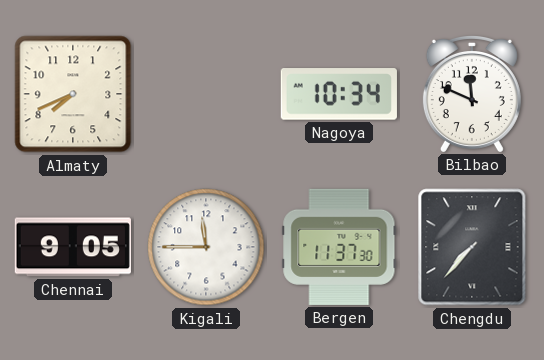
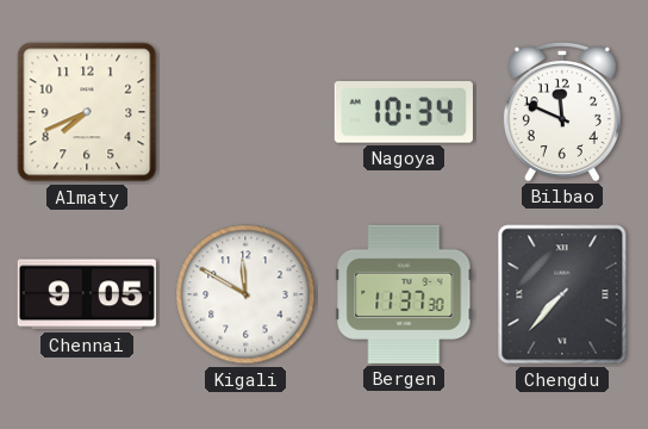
Kigali: 11:45 -> 11:50 (245, 294)
